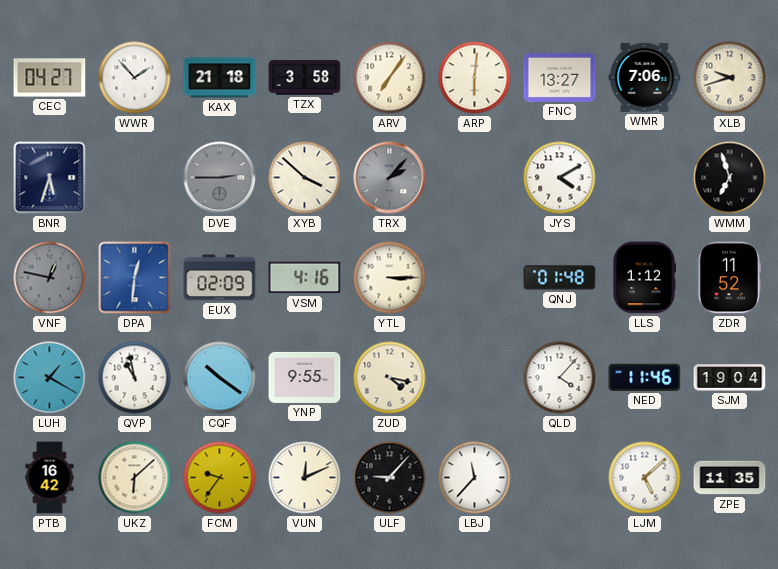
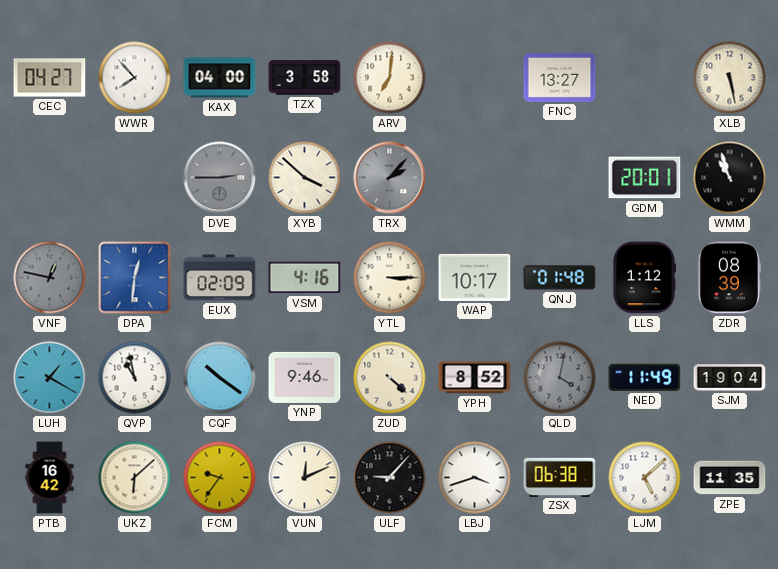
WWR: 1:53 -> 7:53 (135, 78)
KAX: 21:18 -> 04:00 (220, 78)
ARV: 7:06 -> 7:01 (390, 78)
ARP: 6:01 -> none (475, 78)
WMR: 7:06 -> none (645, 77)
XLB: 9:42 -> 5:28 (730, 78)
BNR: 5:33 -> none (50, 178)
JYS: 4:10 -> none (560, 178)
GDM: none -> 20:01 (645, 178)
WMM: 6:57 -> 10:57 (730, 178)
WAP: none -> 10:17 (475, 277)
ZDR: 11:52 -> 08:39 (729, 278)
YNP: 9:55 -> 9:46 (305, 377)
ZUD: 4:17 -> 4:22 (390, 378)
YPH: none -> 8:52 (475, 378)
QLD: 4:07 -> 4:02 (560, 378)
QLD dial: white -> grey (560, 378)
NED: 11:46 -> 11:49 (645, 377)
LBJ: 11:37 -> 3:42 (475, 478)
ZSX: none -> 06:38 (560, 477)
